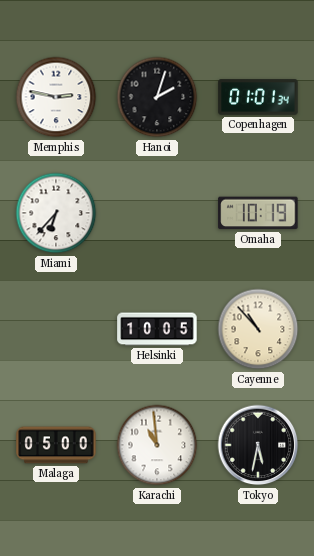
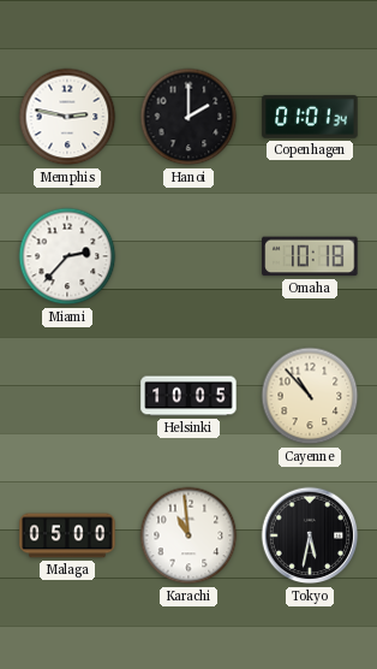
Hanoi: 2:03 -> 2:00 (188, 117)
Miami: 6:37 -> 2:37 (67, 256)
Omaha: 10:19 -> 10:18 (310, 256)
